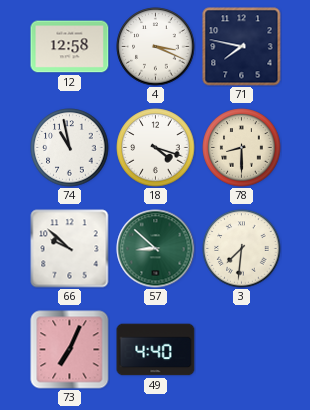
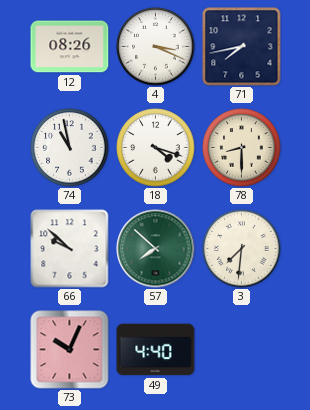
12: 12:58 -> 08:26 (70, 47)
71: 7:47 -> 7:43 (242, 47)
57: 8:52 -> 7:52 (156, 249)
73: 7:04 -> 10:04 (70, 350)
